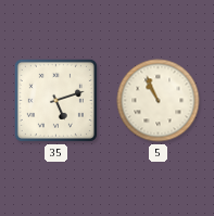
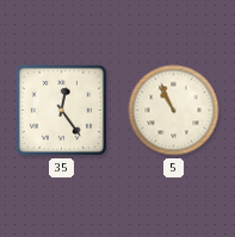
35: 5:12 -> 12:24 (61, 110)
